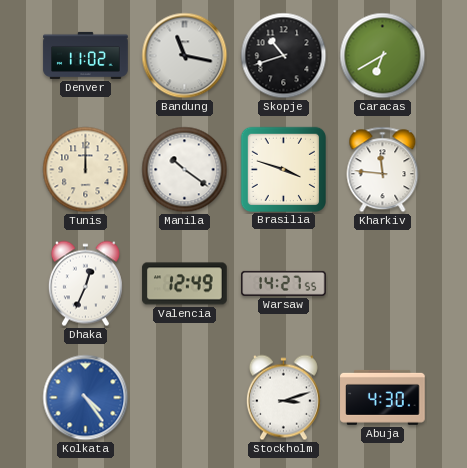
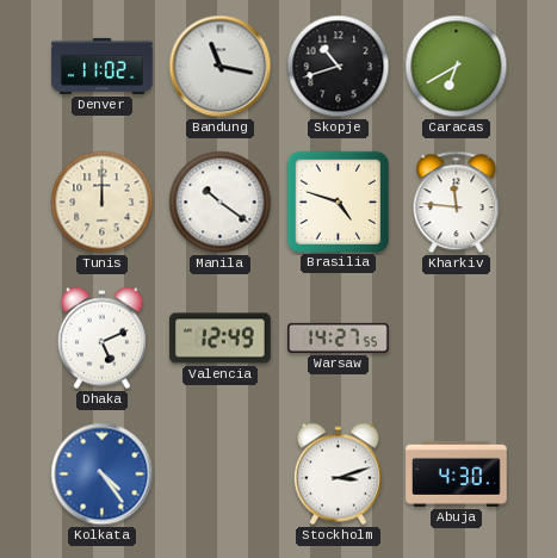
Brasilia: 3:48 -> 4:48 (338, 201)
Dhaka: 12:34 -> 5:11 (101, 339)
